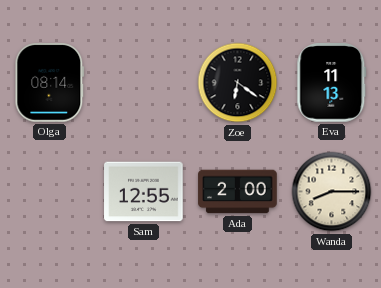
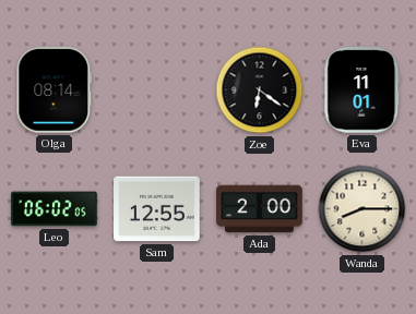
Eva: 11:13 -> 11:01 (362, 90)
Leo: none -> 06:02 (55, 209)
